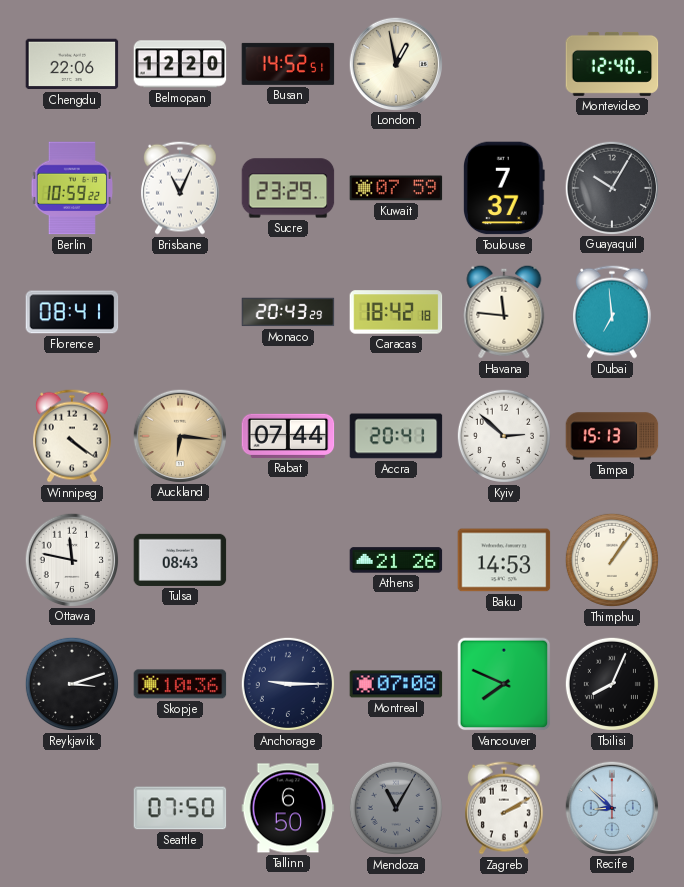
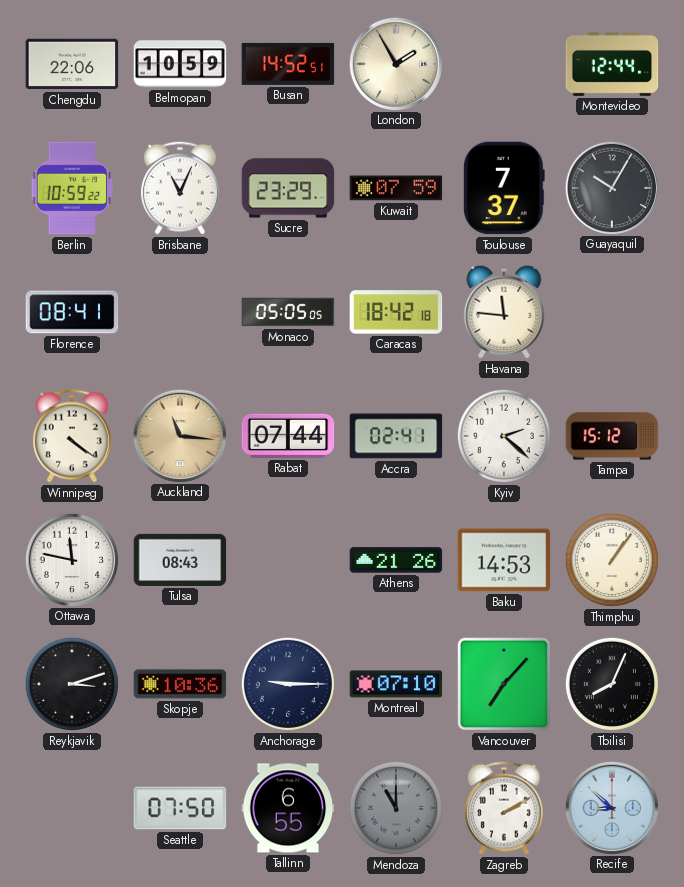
Belmopan: 12:20 -> 10:59 (180, 64)
London: 12:58 -> 1:55 (395, 63)
Montevideo: 12:40 -> 12:44 (612, 64)
Monaco: 20:43 -> 05:05 (288, 312)
Dubai: 6:59 -> none (613, 312)
Auckland: 6:16 -> 11:16 (179, 435)
Accra: 20:41 -> 02:41 (396, 436)
Kyiv: 2:52 -> 2:22 (504, 436)
Tampa: 15:13 -> 15:12 (612, 436)
Montreal: 07:08 -> 07:10 (396, 684)
Vancouver: 7:49 -> 7:07 (504, 684)
Tallinn: 6:50 -> 6:55 (288, 808)
Mendoza: 11:05 -> 11:00 (396, 808)
